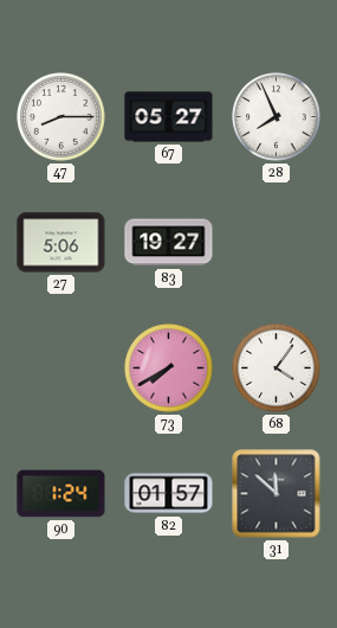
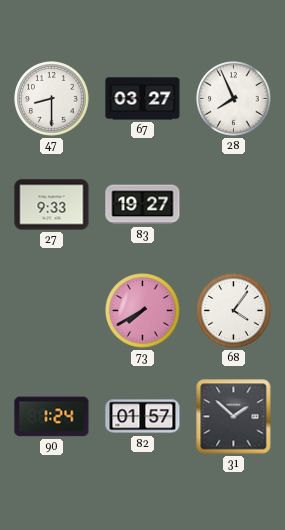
47: 8:15 -> 8:30 (52, 99)
67: 05:27 -> 03:27 (143, 99)
27: 5:06 -> 9:33 (52, 205)
31: 11:52 -> 1:52 (234, 417)
